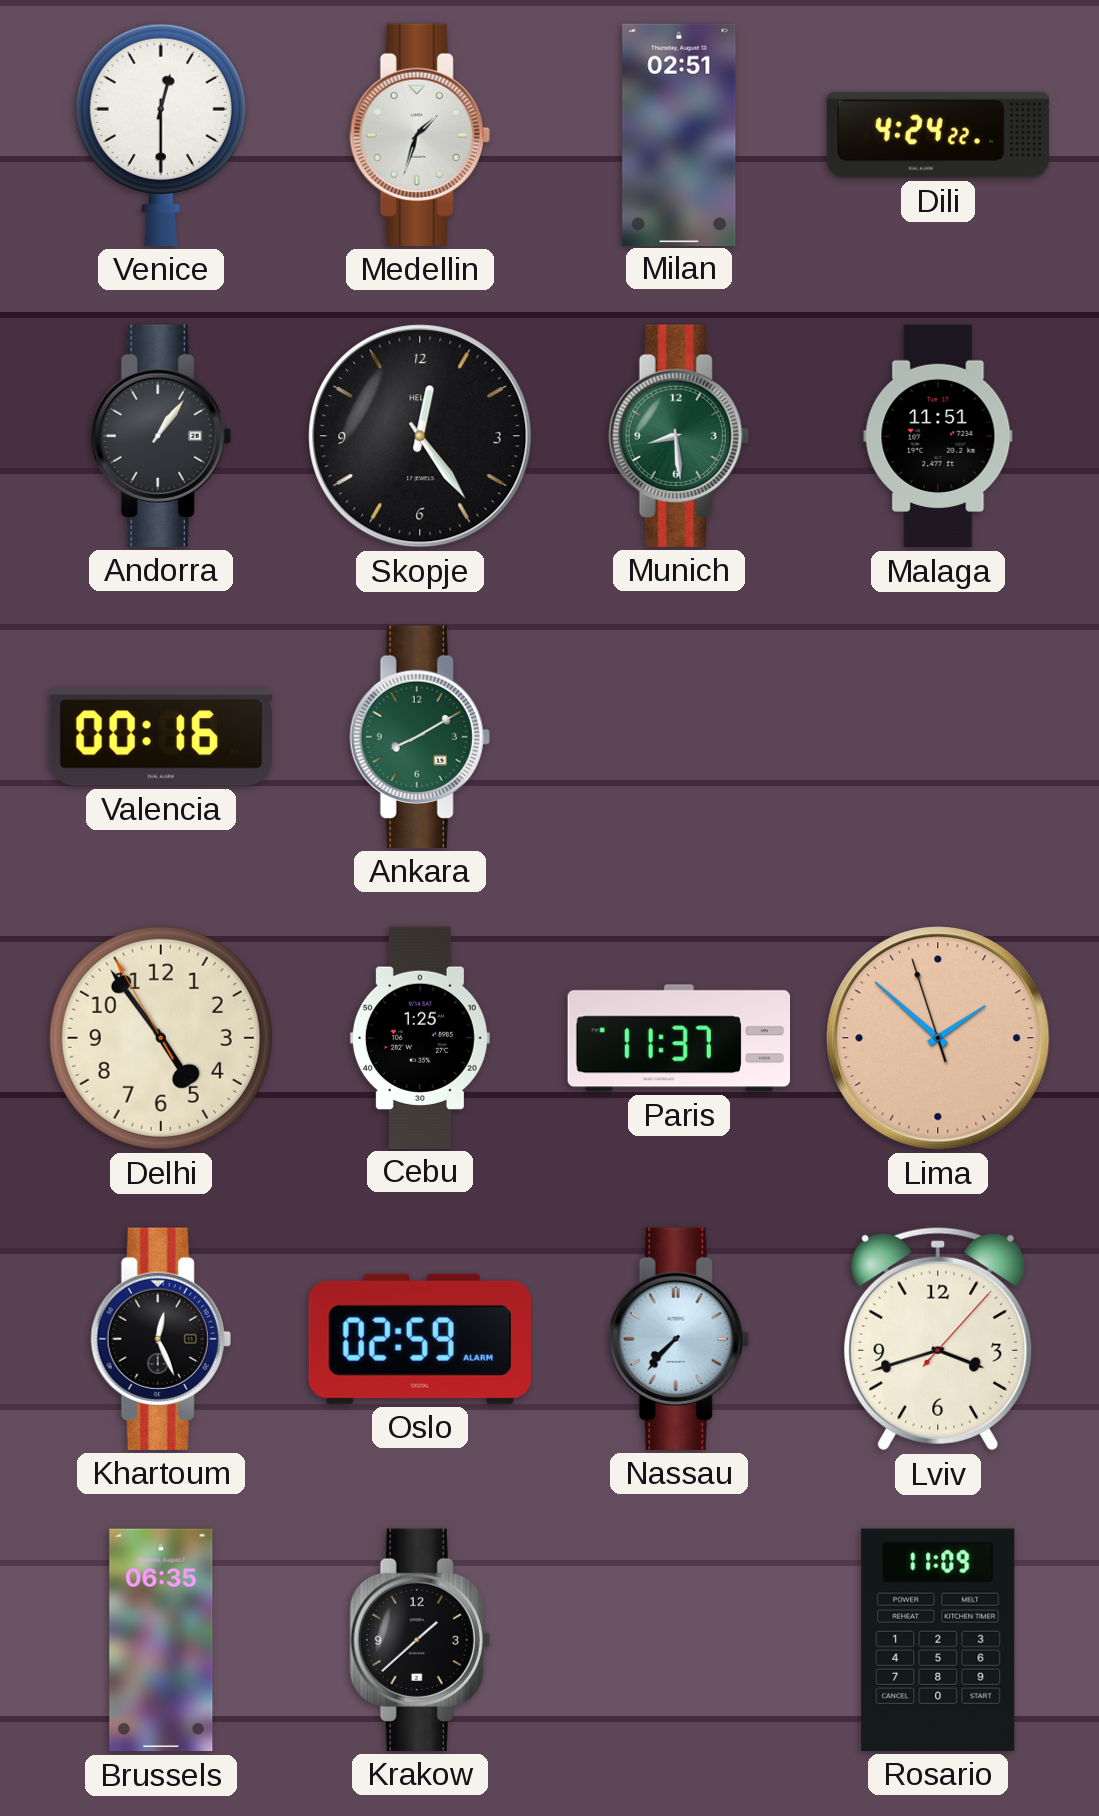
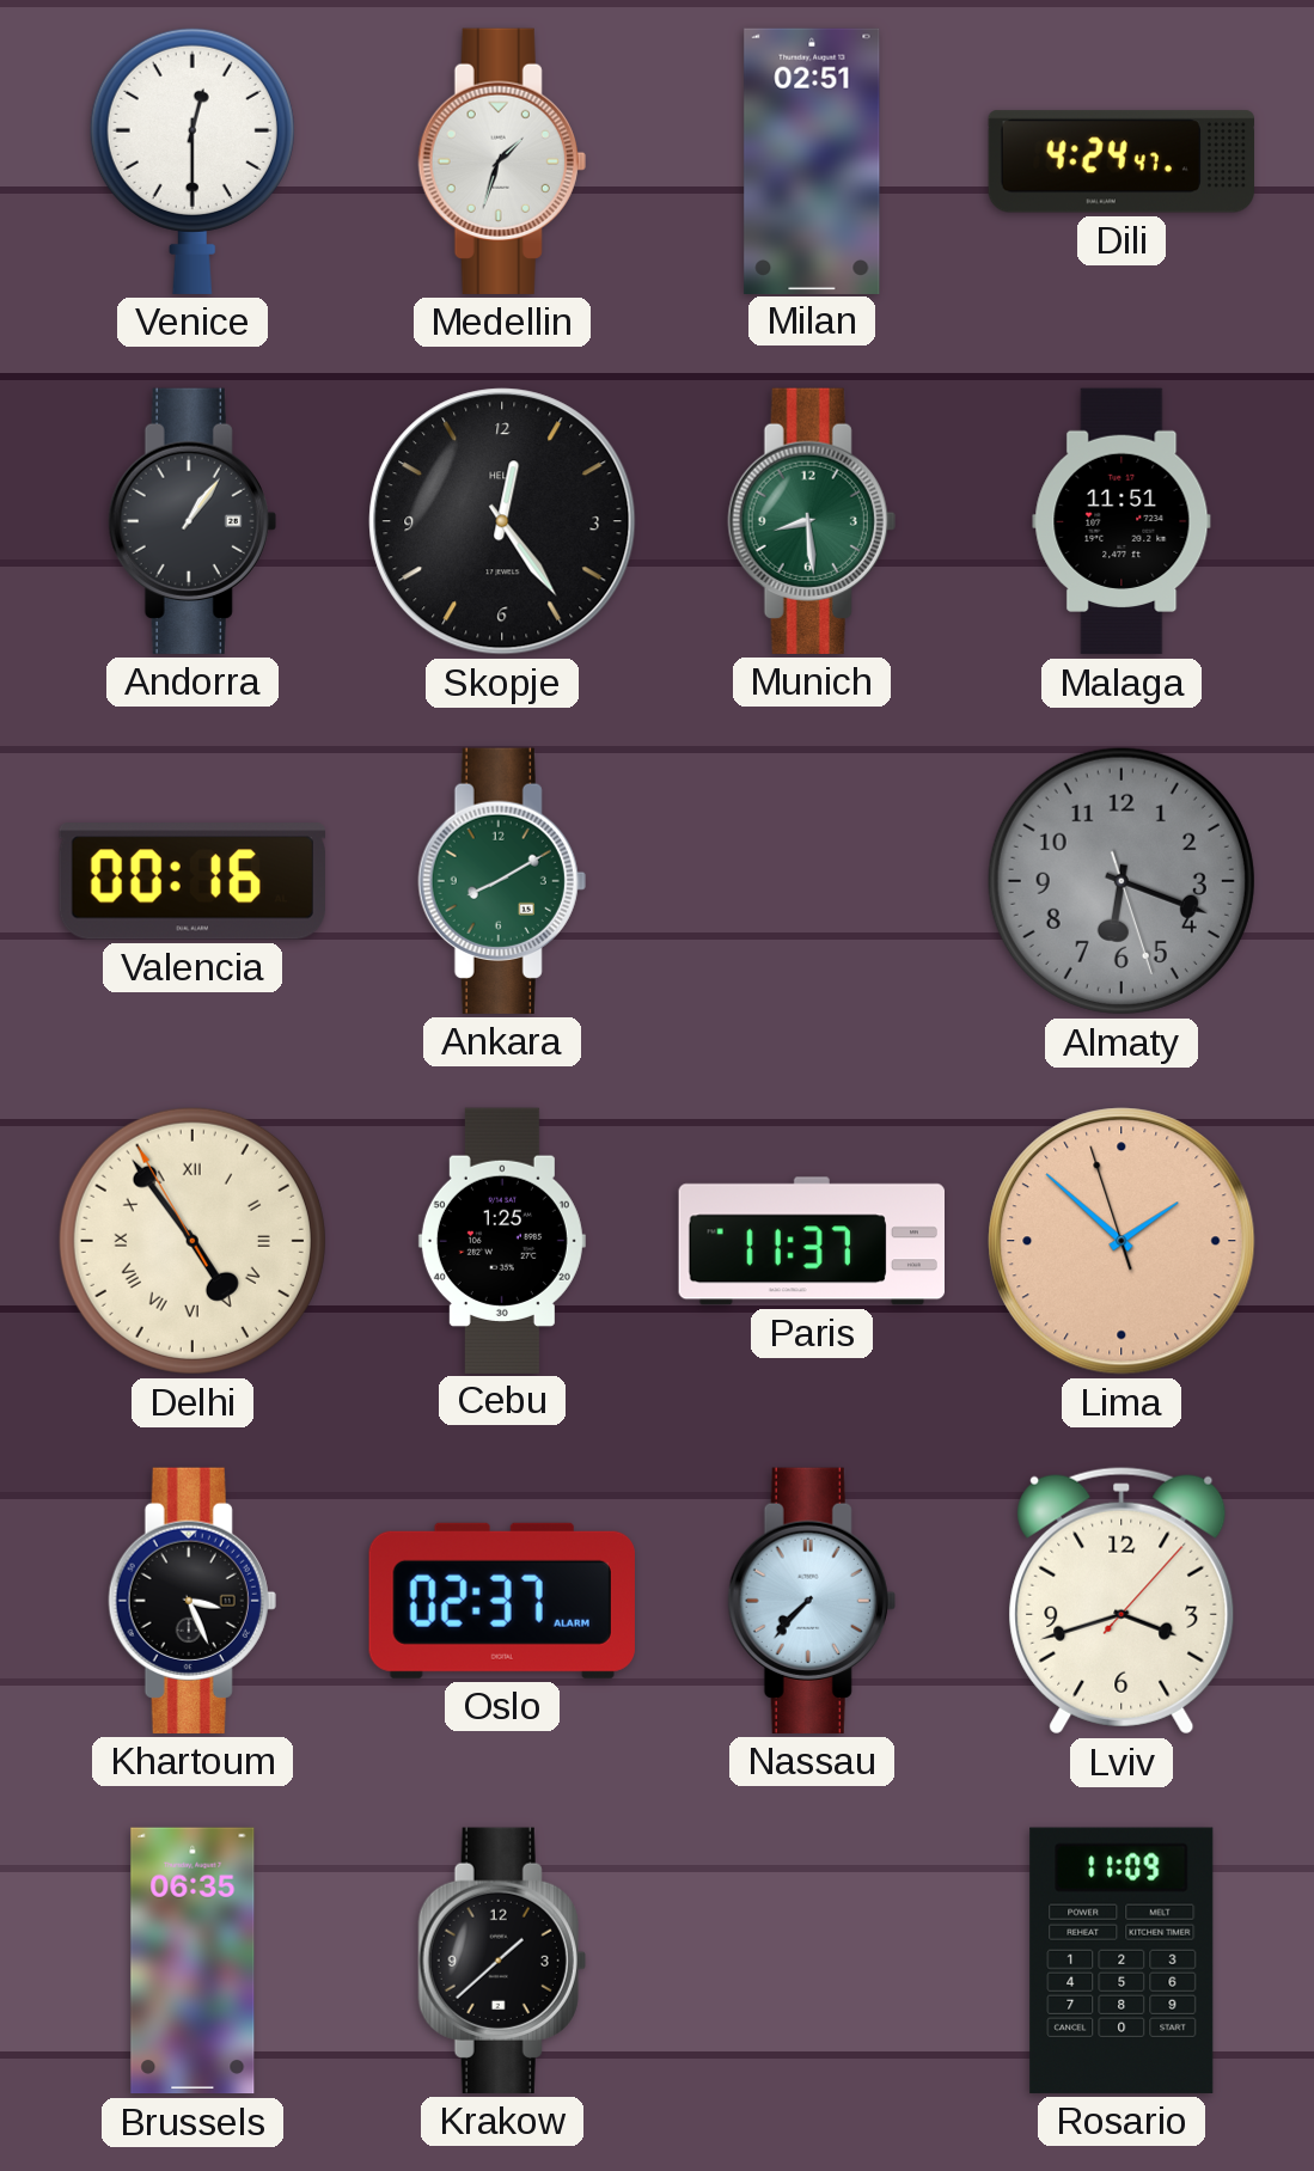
Dili: 4:24:22 -> 4:24:47 (1122, 161)
Almaty: none -> 6:18 (1122, 881)
Delhi numerals: Arabic -> Roman (192, 1241)
Khartoum: 12:26 -> 3:26 (192, 1601)
Oslo: 02:59 -> 02:37 (502, 1601)
